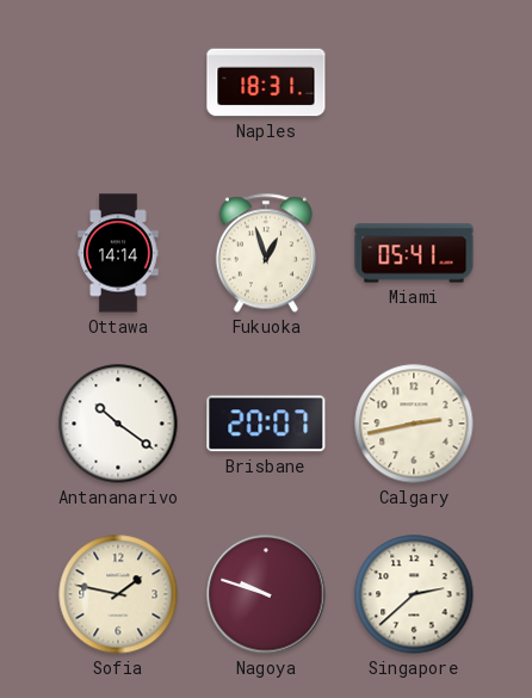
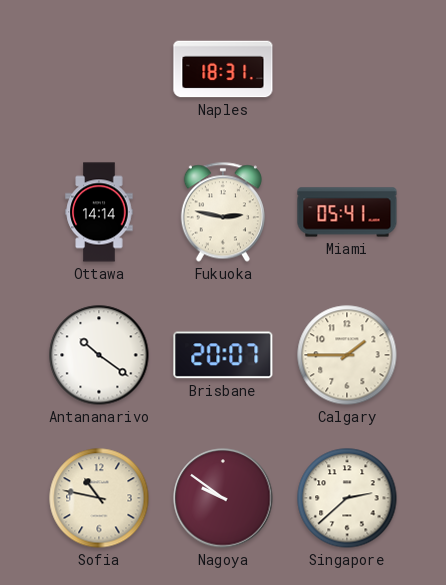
Fukuoka: 12:57 -> 2:47 (223, 212)
Calgary: 2:43 -> 1:45 (347, 355)
Sofia: 1:47 -> 10:47 (99, 498)
Nagoya: 9:48 -> 9:51 (223, 498)
